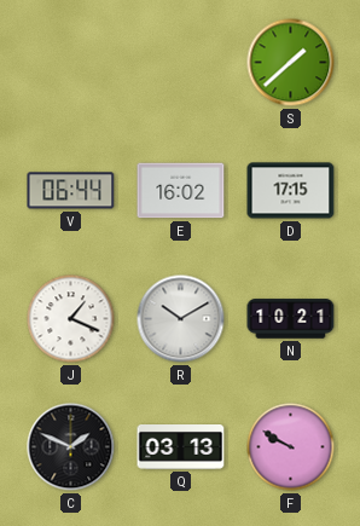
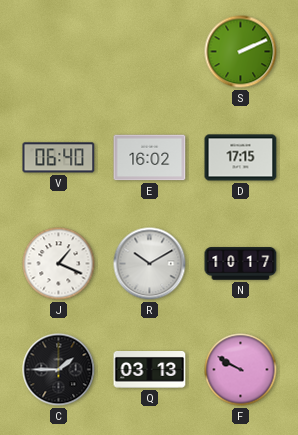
S: 1:38 -> 2:11 (241, 52)
V: 06:44 -> 06:40 (59, 158)
N: 10:21 -> 10:17 (241, 264)
C: 1:49 -> 1:45 (59, 370)
